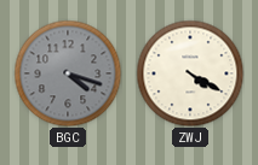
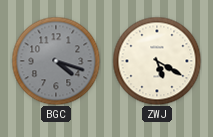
ZWJ: 4:20 -> 5:20 (157, 61)
